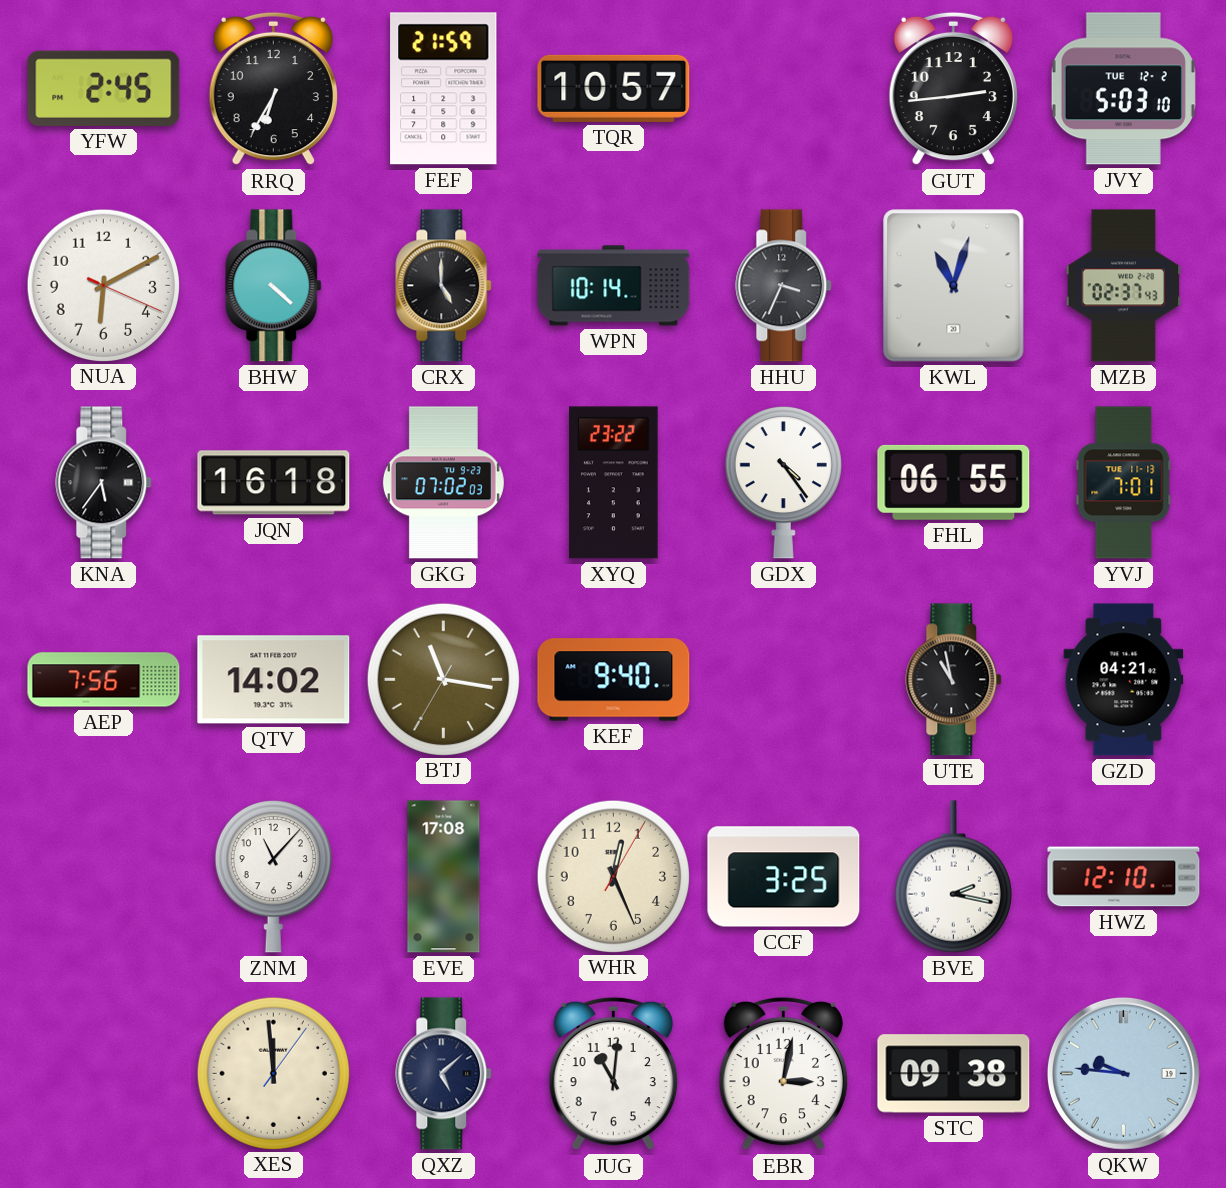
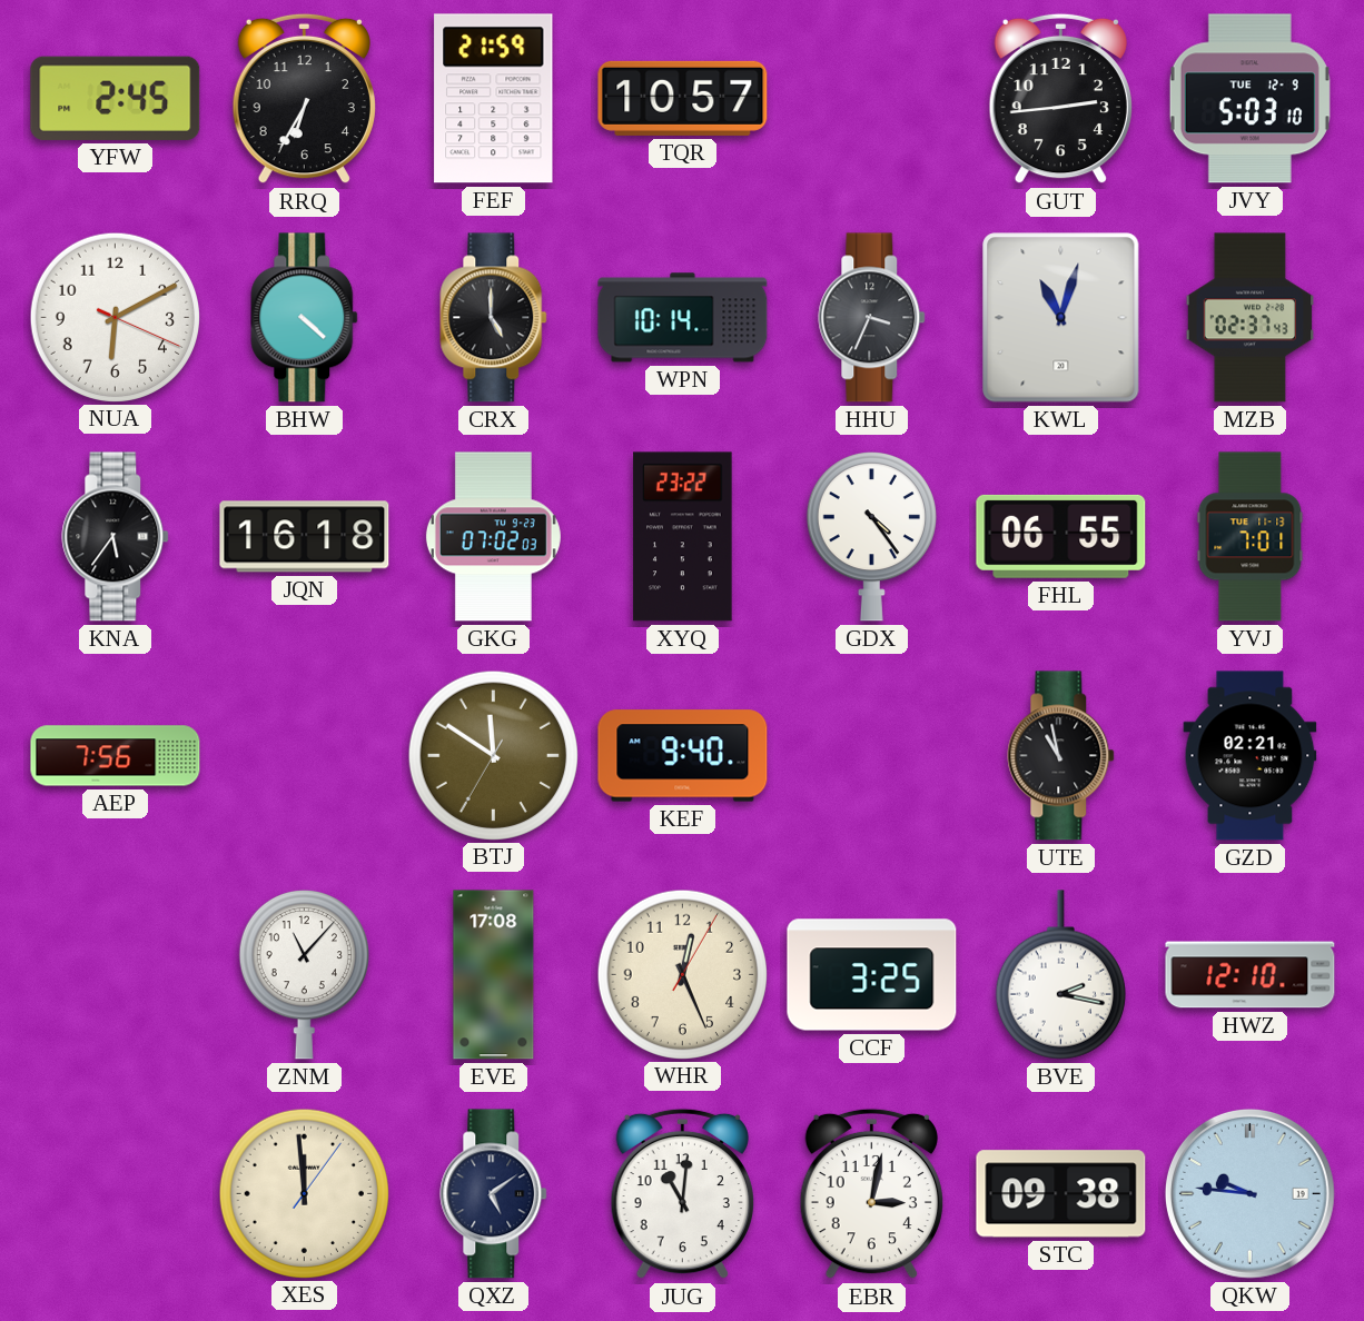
JVY date: TUE 12-2 -> TUE 12-9 (1249, 99)
QTV: 14:02 -> none (274, 680)
BTJ: 11:16 -> 11:50 (493, 755)
GZD: 04:21 -> 02:21 (1251, 756)
QXZ: 5:08 -> 5:09 (494, 1194)
